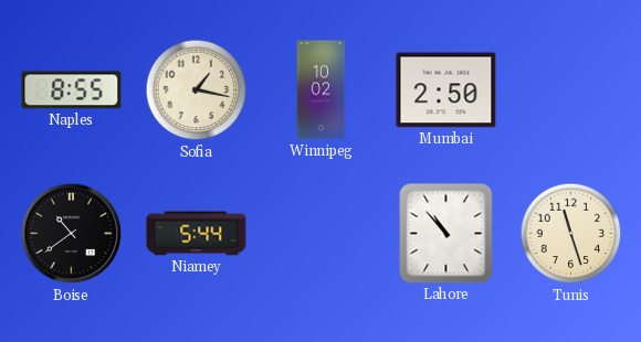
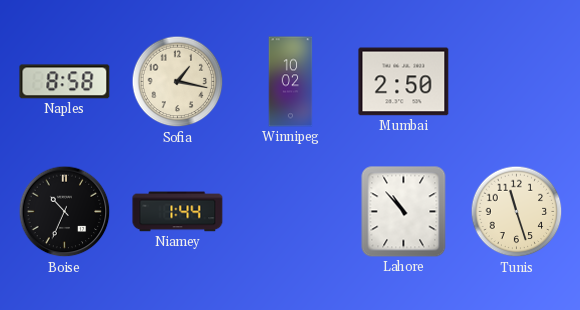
Naples: 8:55 -> 8:58 (65, 82)
Boise: 10:39 -> 10:34 (65, 212)
Niamey: 5:44 -> 1:44 (178, 212)
